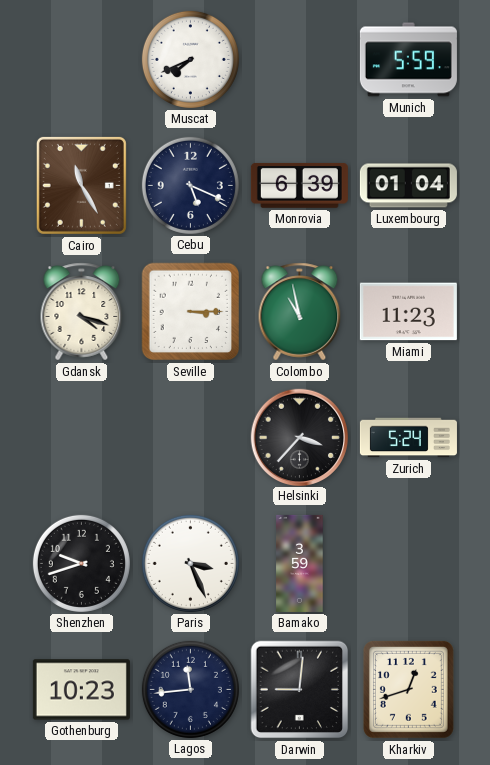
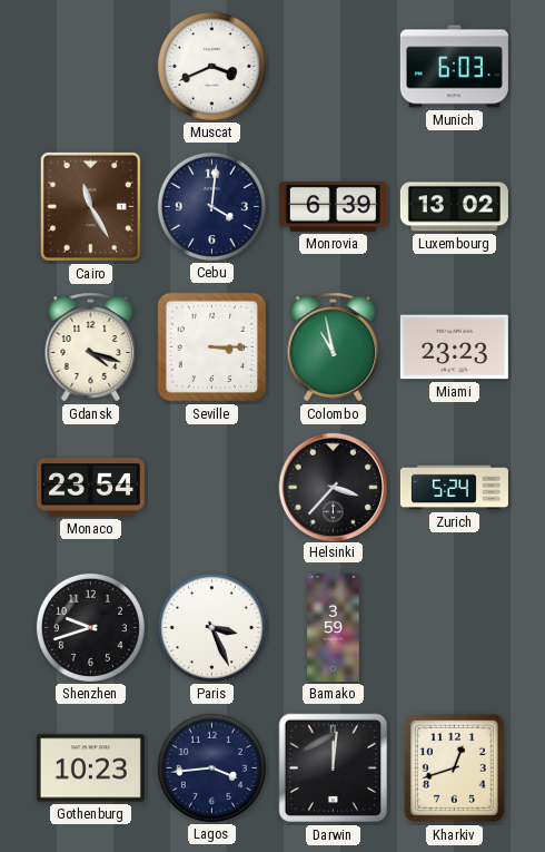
Muscat: 7:41 -> 3:41 (211, 66)
Munich: 5:59 -> 6:03 (454, 67)
Cebu: 5:19 -> 4:01 (211, 206)
Luxembourg: 01:04 -> 13:02 (454, 207)
Miami: 11:23 -> 23:23 (454, 347)
Monaco: none -> 23:54 (90, 488)
Lagos: 11:44 -> 3:44 (211, 767)
Darwin: 9:01 -> 12:01 (334, 768)
